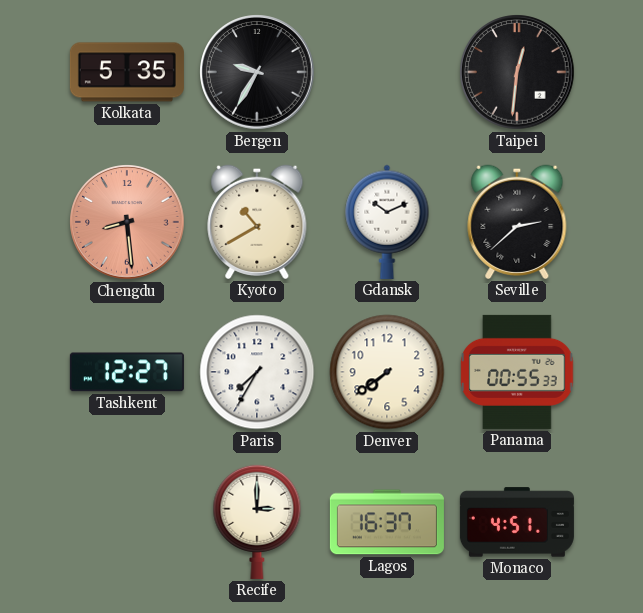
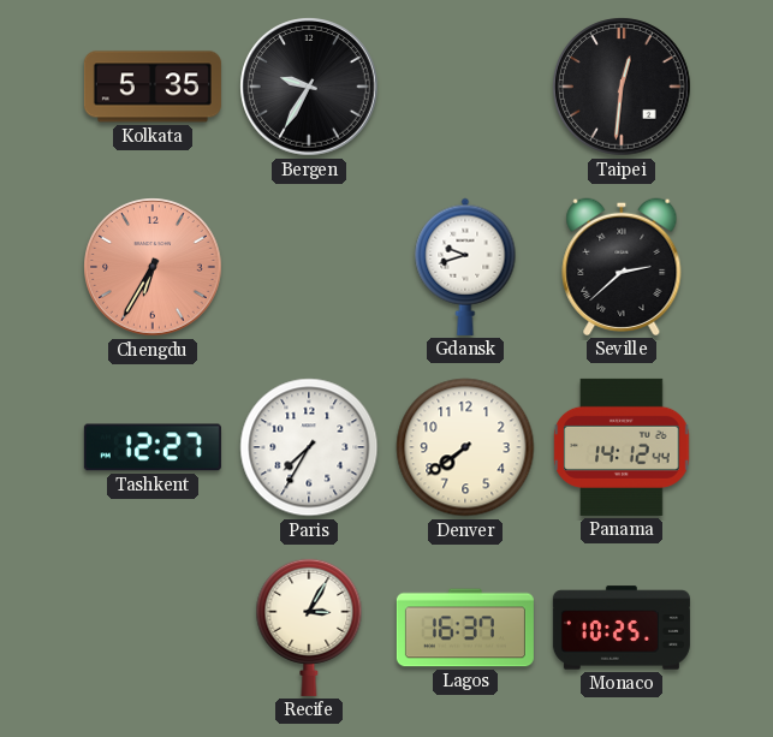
Chengdu: 8:29 -> 6:35 (153, 267)
Kyoto: 10:40 -> none (257, 222)
Gdansk: 10:11 -> 9:42 (465, 267)
Panama: 00:55 -> 14:12 (622, 447)
Recife: 3:00 -> 3:05 (309, 628)
Monaco: 4:51 -> 10:25 (622, 628)
